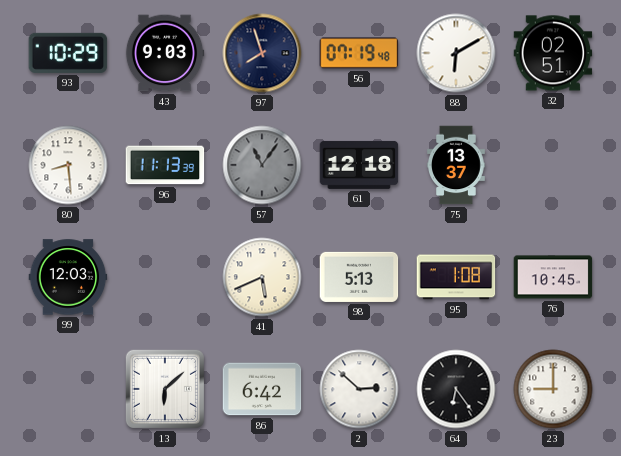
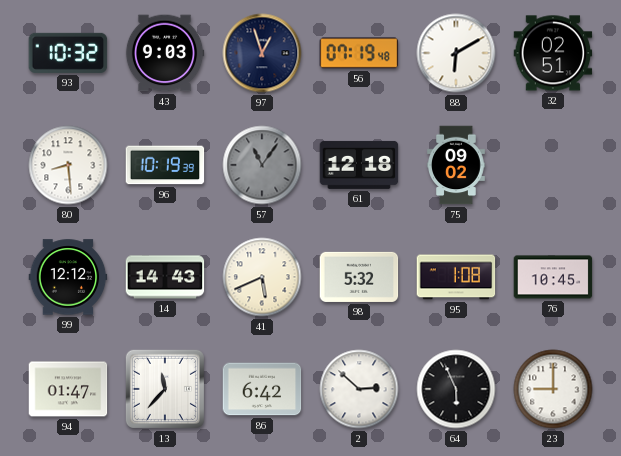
93: 10:29 -> 10:32 (68, 53)
97: 7:57 -> 12:57 (262, 53)
96: 11:13 -> 10:19 (165, 165)
75: 13:37 -> 09:02 (456, 165)
99: 12:03 -> 12:12 (68, 277)
14: none -> 14:43 (165, 277)
98: 5:13 -> 5:32 (359, 277)
94: none -> 01:47 (68, 389)
13: 6:08 -> 11:37 (165, 389)
64: 6:24 -> 5:56 (456, 389)
